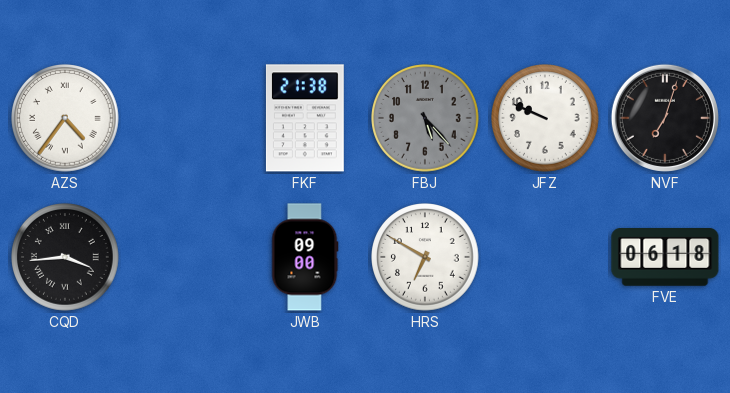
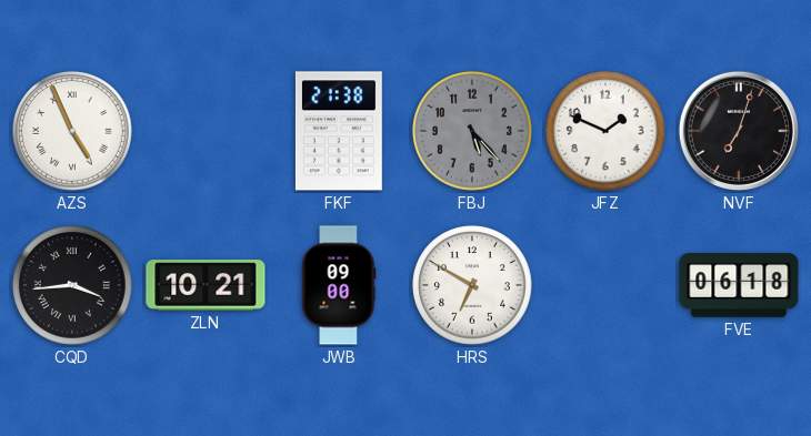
AZS: 4:36 -> 4:56 (73, 132)
JFZ: 9:49 -> 1:49 (607, 132)
ZLN: none -> 10:21 (206, 285)
